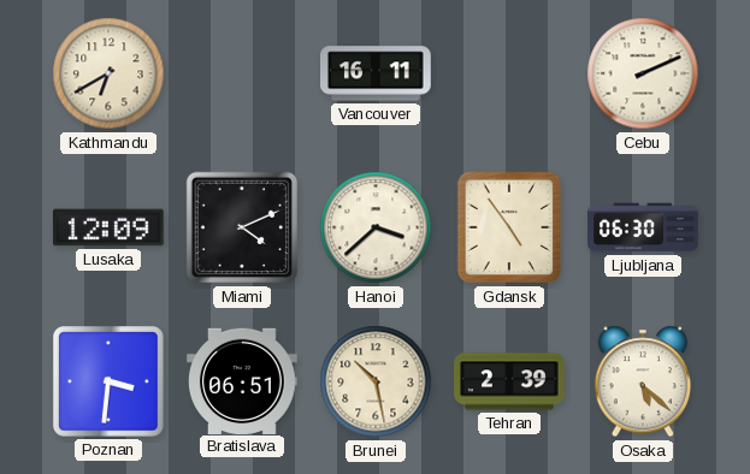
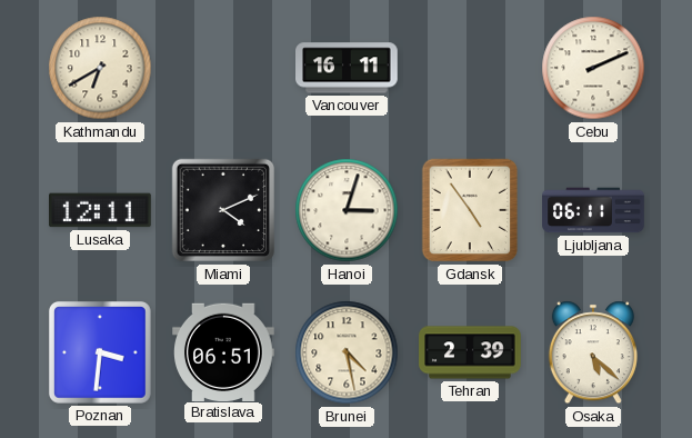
Lusaka: 12:09 -> 12:11 (101, 210)
Hanoi: 3:38 -> 3:03 (347, 210)
Ljubljana: 06:30 -> 06:11 (593, 210)
Brunei: 10:28 -> 4:28 (347, 352)
